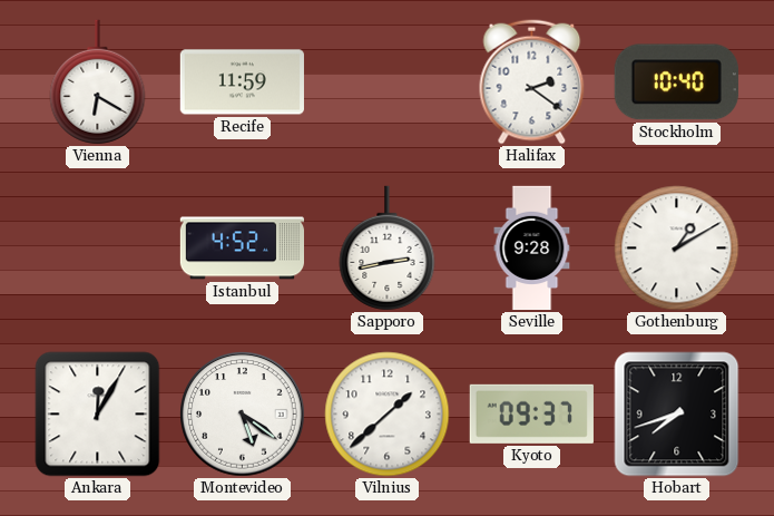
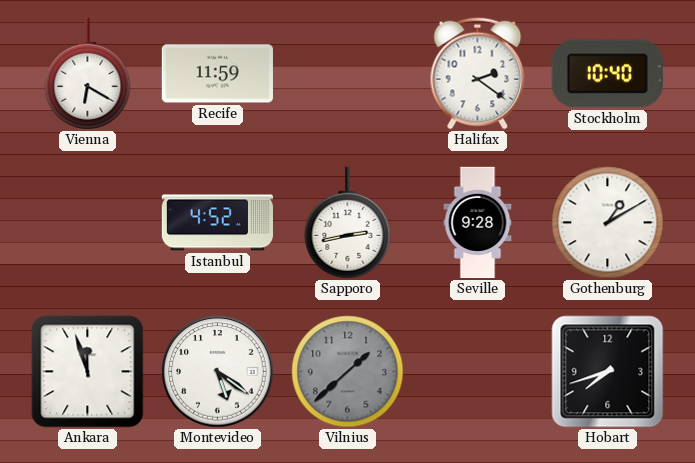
Ankara: 12:05 -> 11:57 (88, 372)
Vilnius dial: white -> grey (348, 372)
Kyoto: 09:37 -> none (531, 413)
